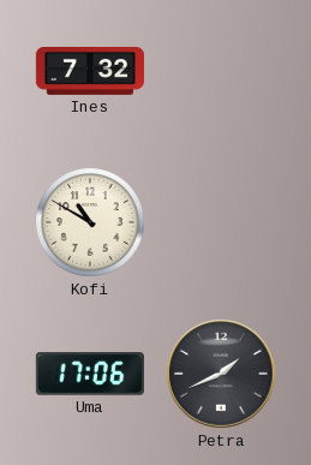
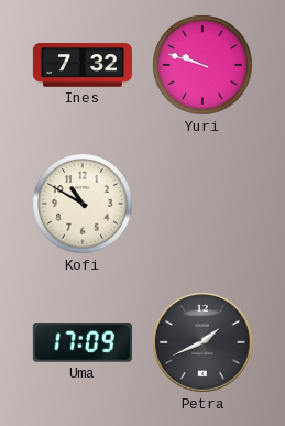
Yuri: none -> 9:48 (202, 65)
Uma: 17:06 -> 17:09 (83, 342)
